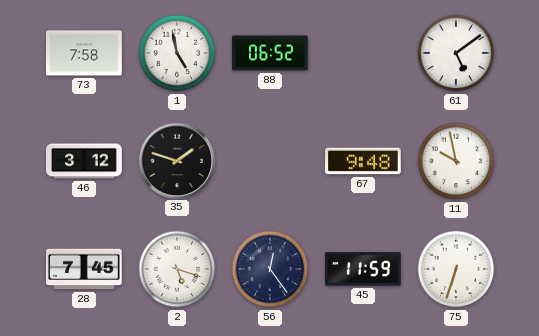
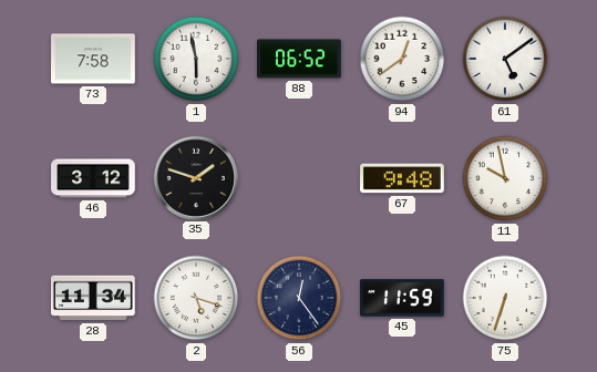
1: 4:58 -> 5:58 (196, 59)
94: none -> 12:39 (402, 59)
28: 7:45 -> 11:34 (93, 298)
